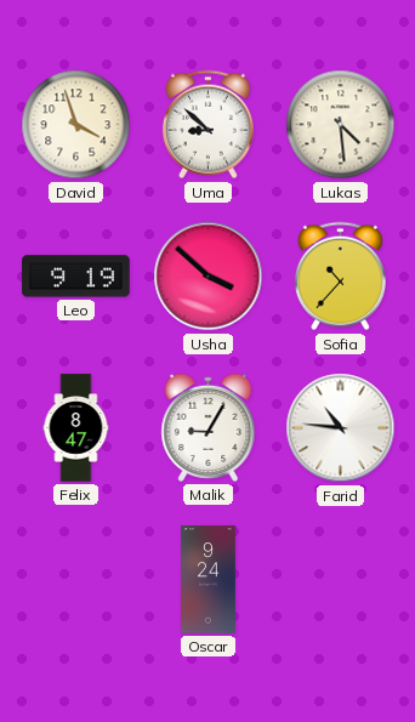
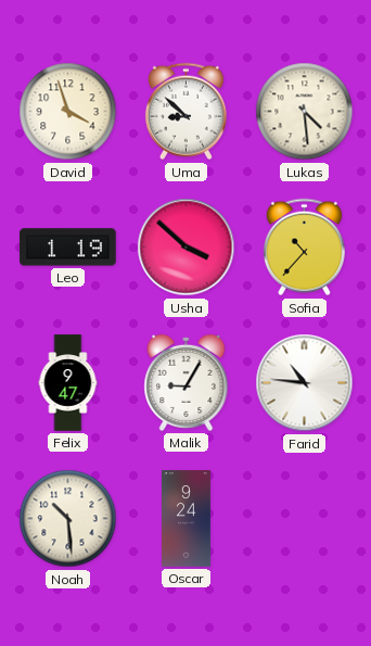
Leo: 9:19 -> 1:19 (68, 248)
Felix: 8:47 -> 9:47 (68, 383)
Noah: none -> 10:29 (68, 519)
